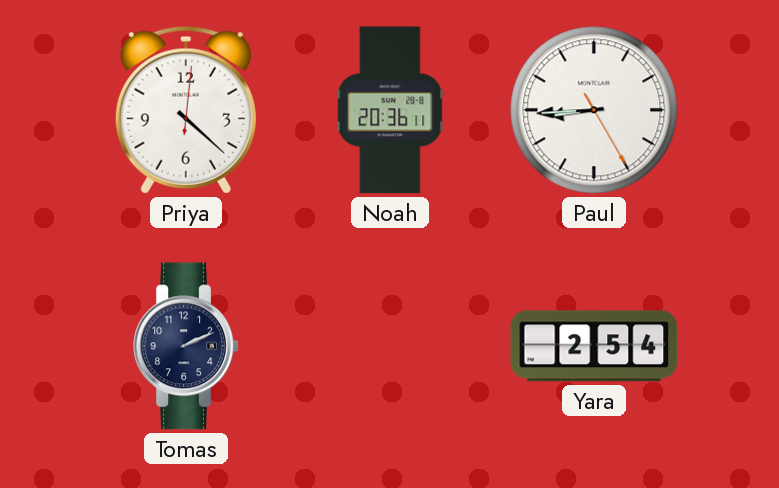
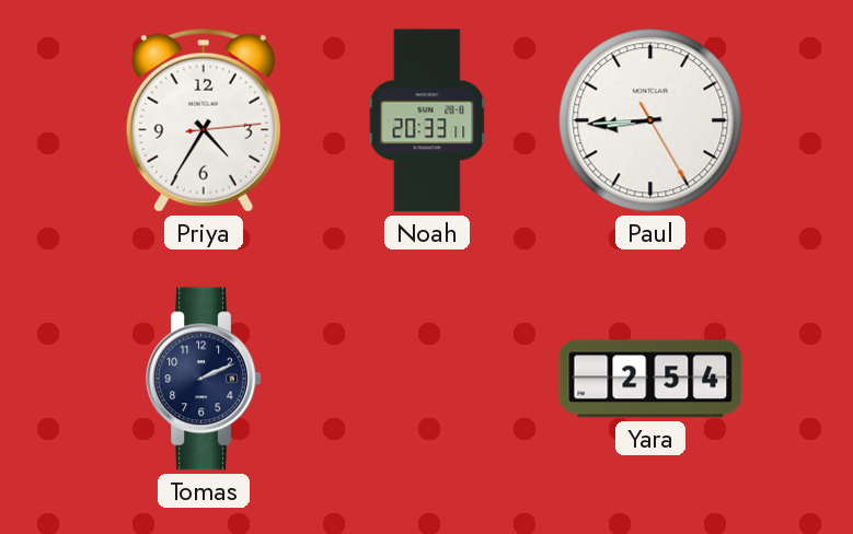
Priya: 4:22 -> 4:35 (204, 120)
Noah: 20:36 -> 20:33 (427, 120)
